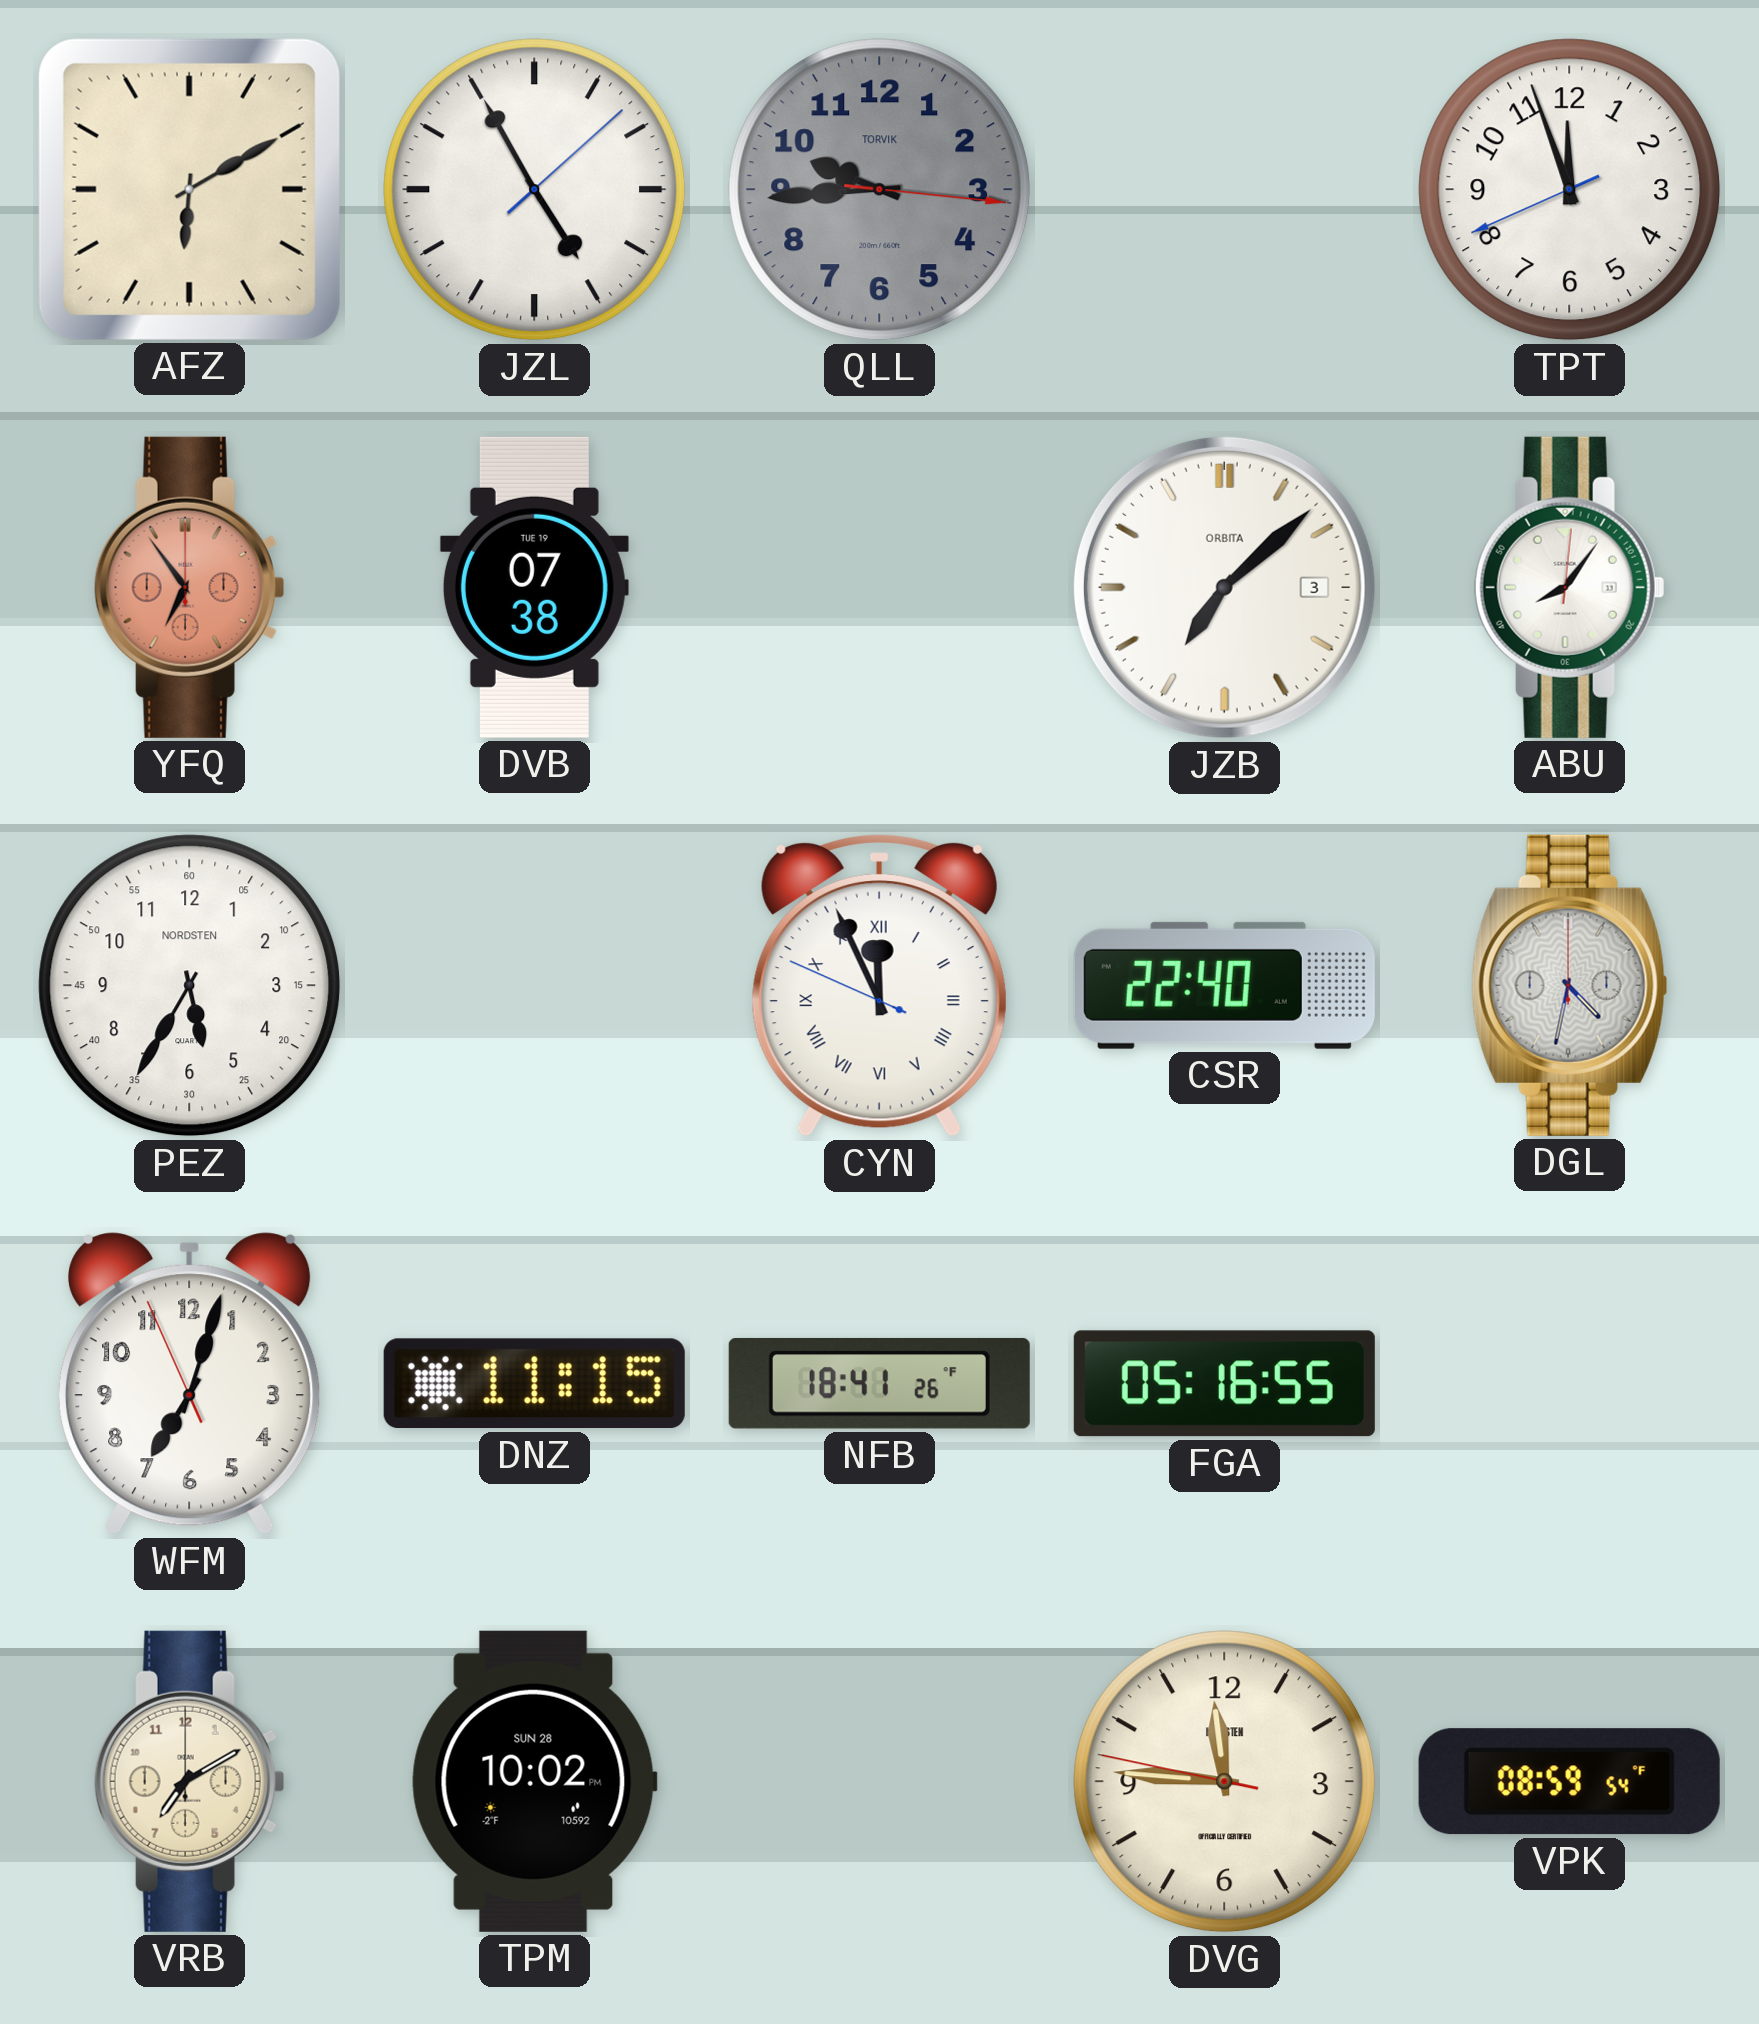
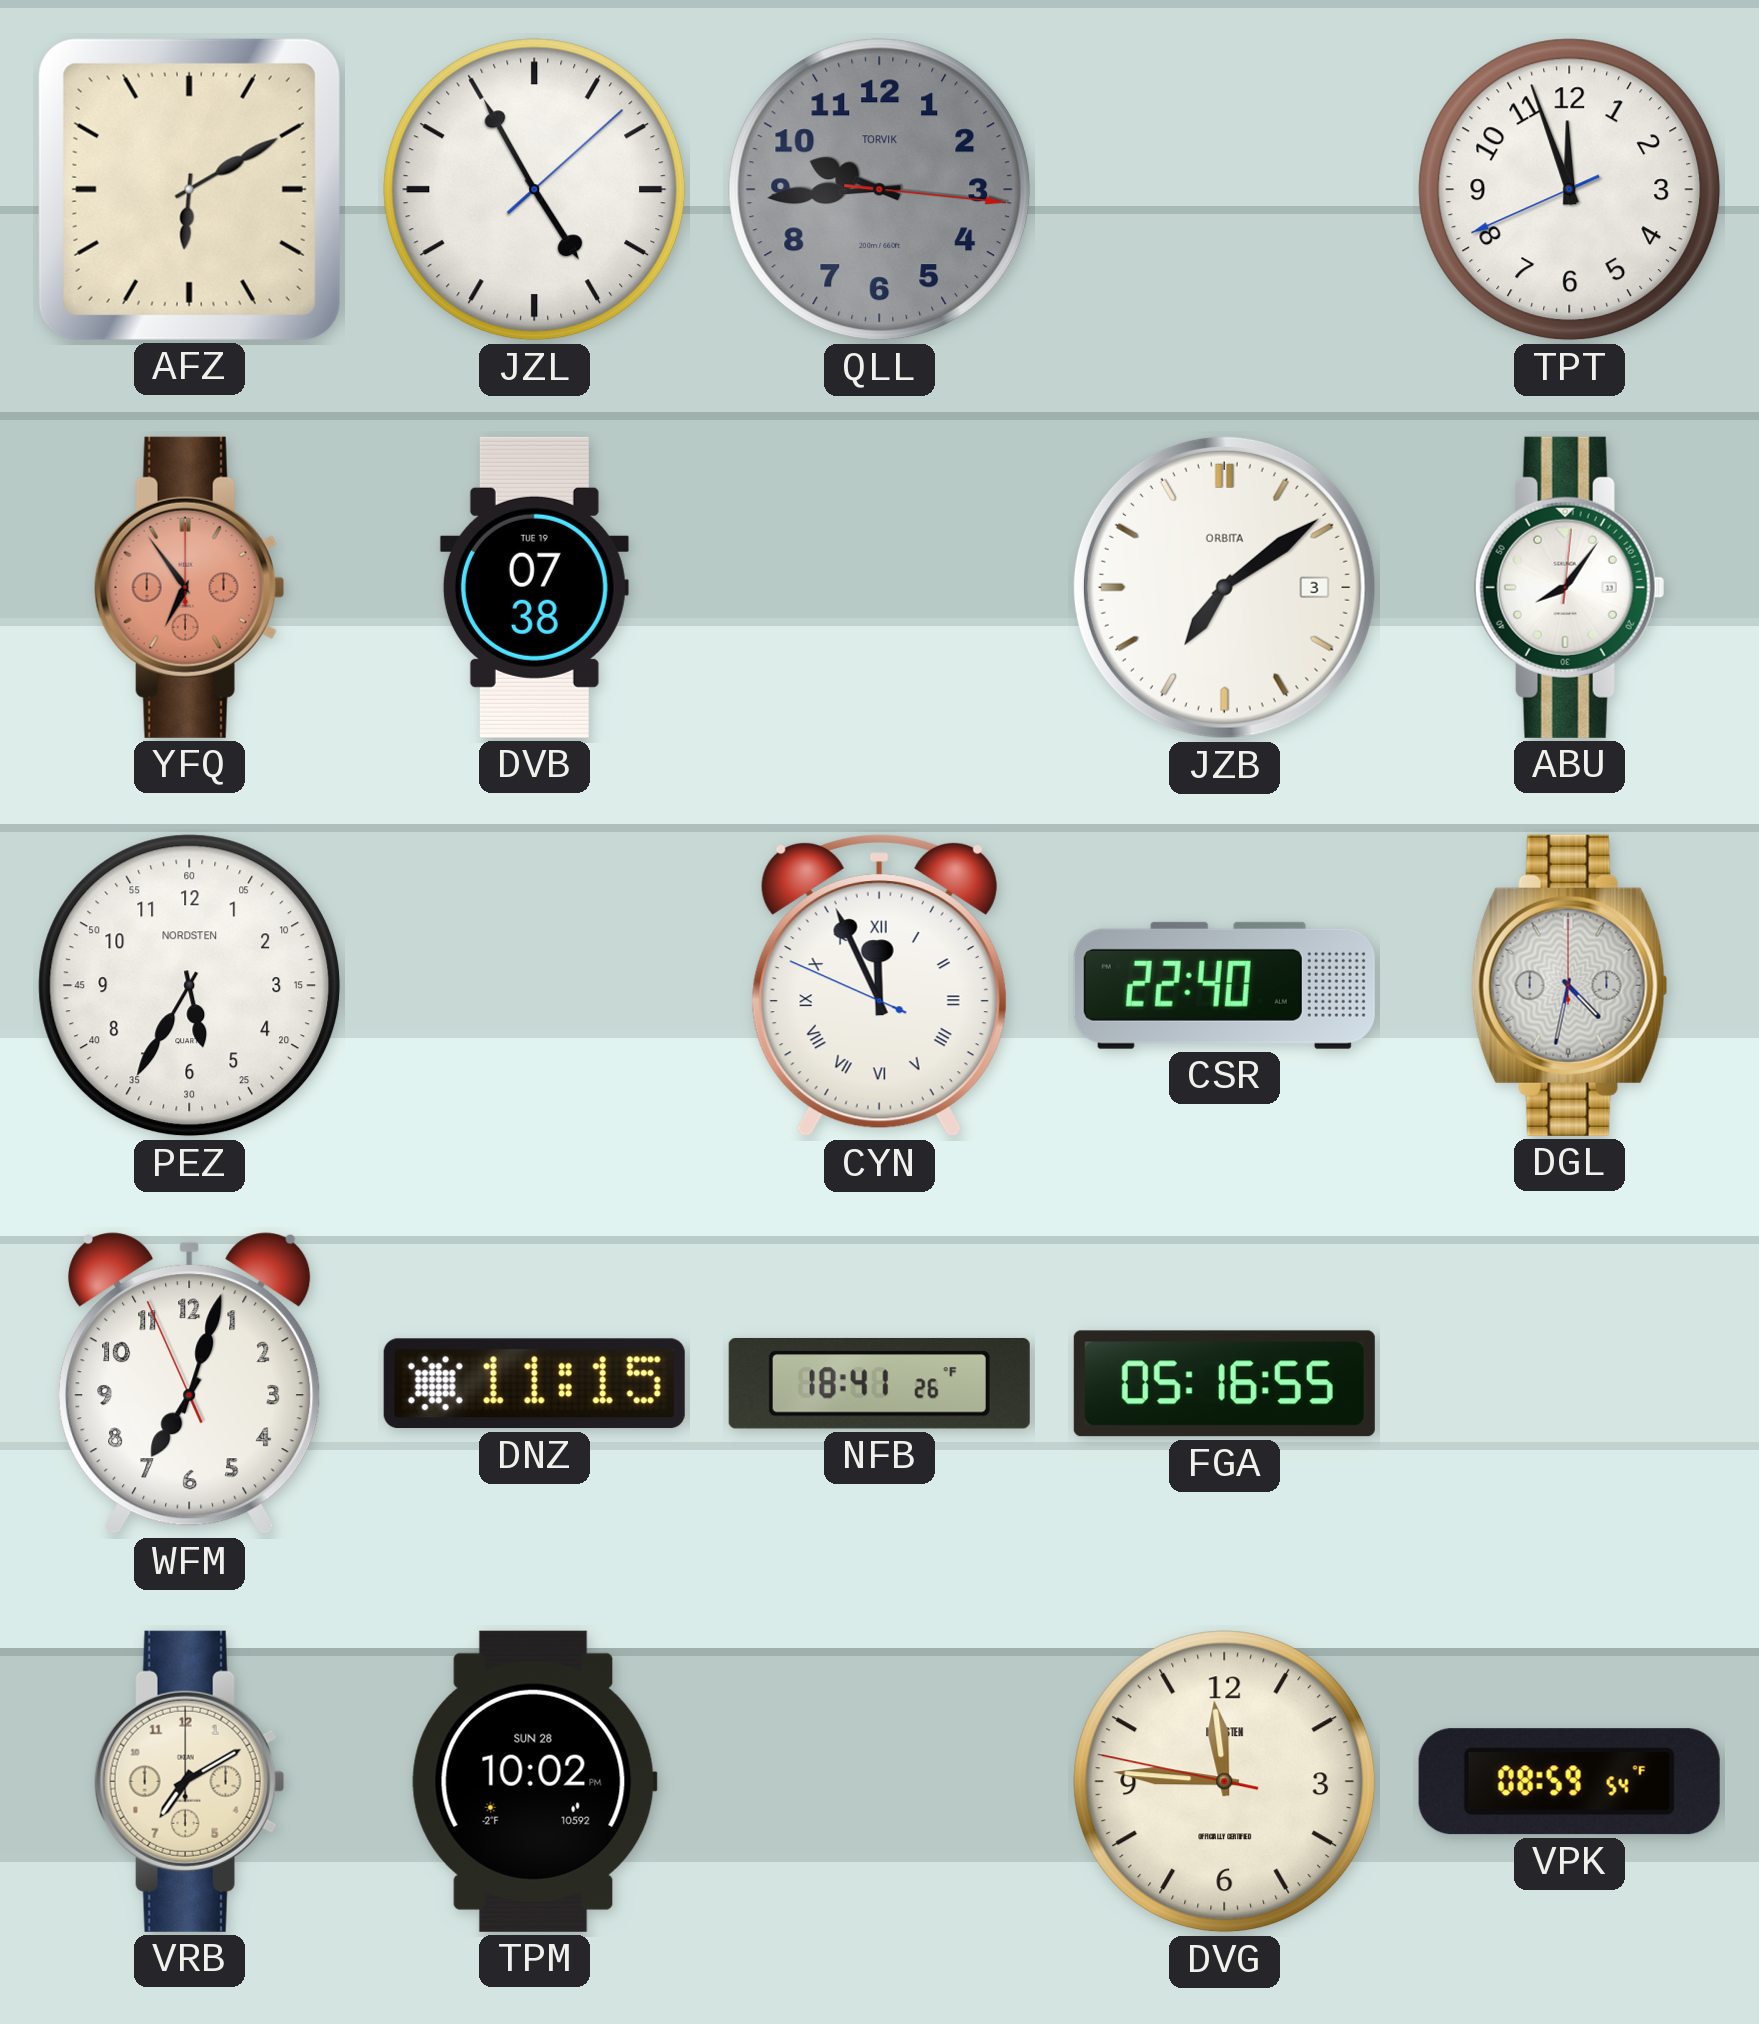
JZB: 7:08 -> 7:09 (1224, 587)
